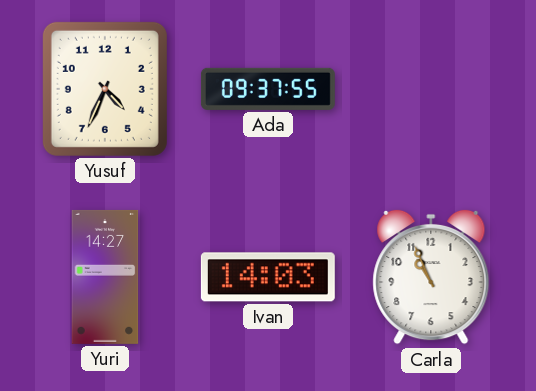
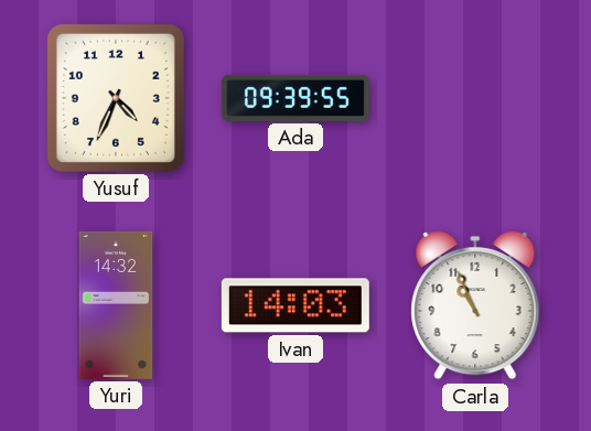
Ada: 09:37 -> 09:39 (295, 98)
Yuri: 14:27 -> 14:32 (116, 305)
